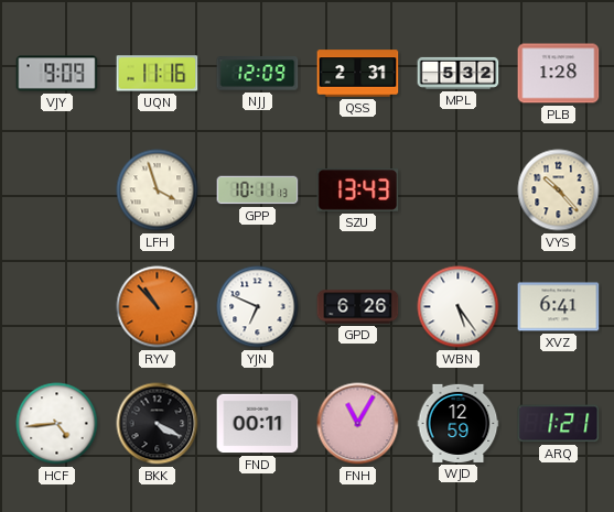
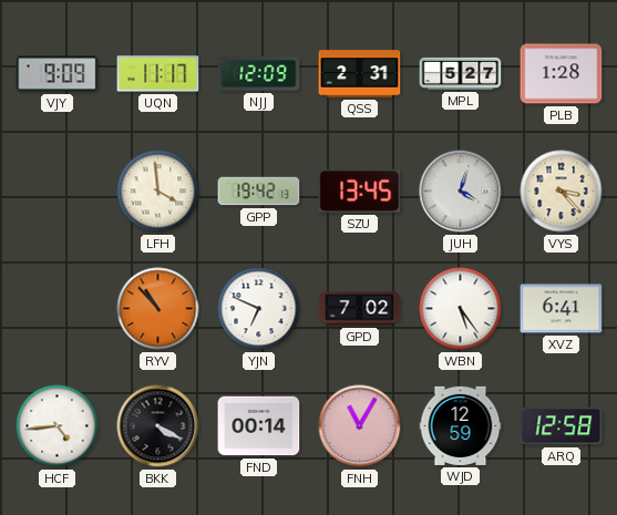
UQN: 11:16 -> 11:17 (158, 74)
MPL: 5:32 -> 5:27 (461, 73)
LFH: 3:57 -> 3:59 (158, 192)
GPP: 10:11 -> 19:42 (259, 192)
SZU: 13:43 -> 13:45 (360, 192)
JUH: none -> 4:03 (461, 192)
VYS: 10:23 -> 3:23 (562, 192)
GPD: 6:26 -> 7:02 (360, 309)
FND: 00:11 -> 00:14 (259, 426)
ARQ: 1:21 -> 12:58 (562, 426)
